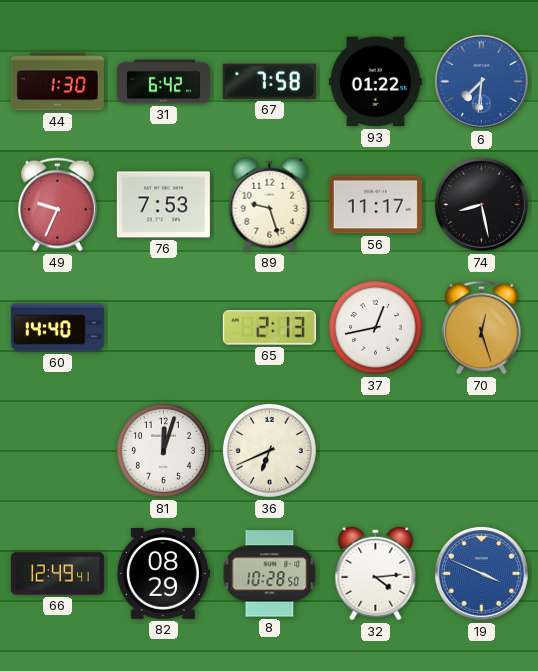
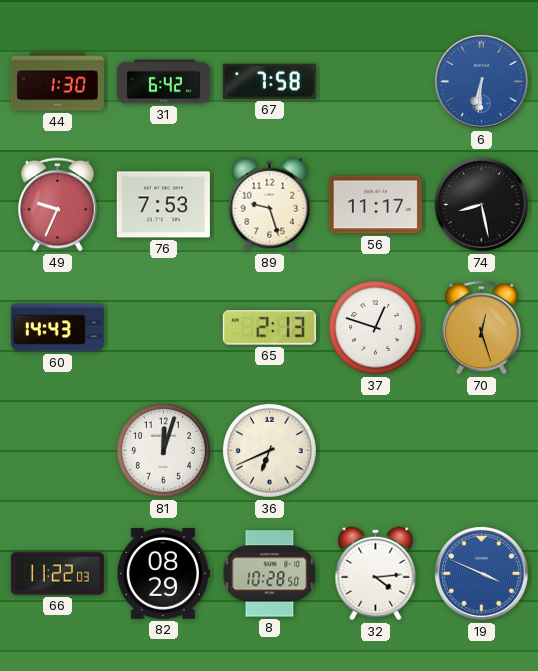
93: 01:22 -> none (375, 82)
6: 7:31 -> 6:31 (481, 81)
60: 14:40 -> 14:43 (57, 328)
37: 12:43 -> 12:48 (375, 327)
66: 12:49 -> 11:22 (57, 574)
